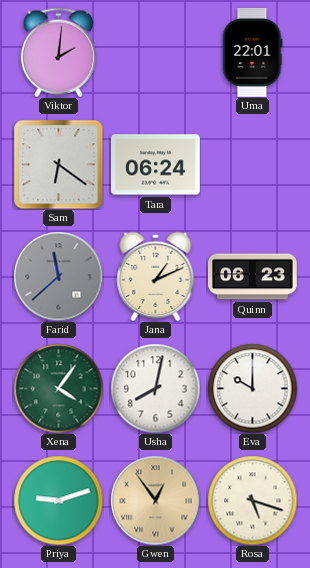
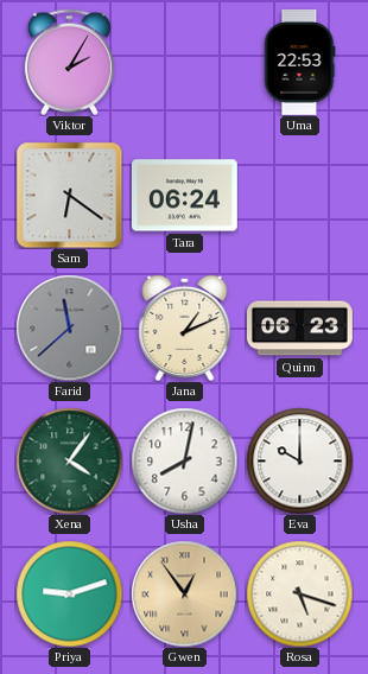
Viktor: 2:01 -> 2:05 (69, 62)
Uma: 22:01 -> 22:53 (300, 62)
